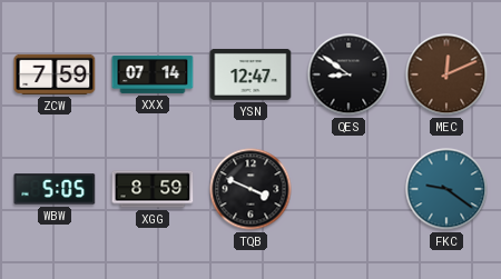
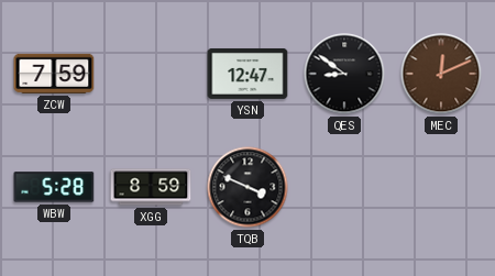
XXX: 07:14 -> none (153, 74)
WBW: 5:05 -> 5:28 (54, 187)
FKC: 9:21 -> none (446, 189)
